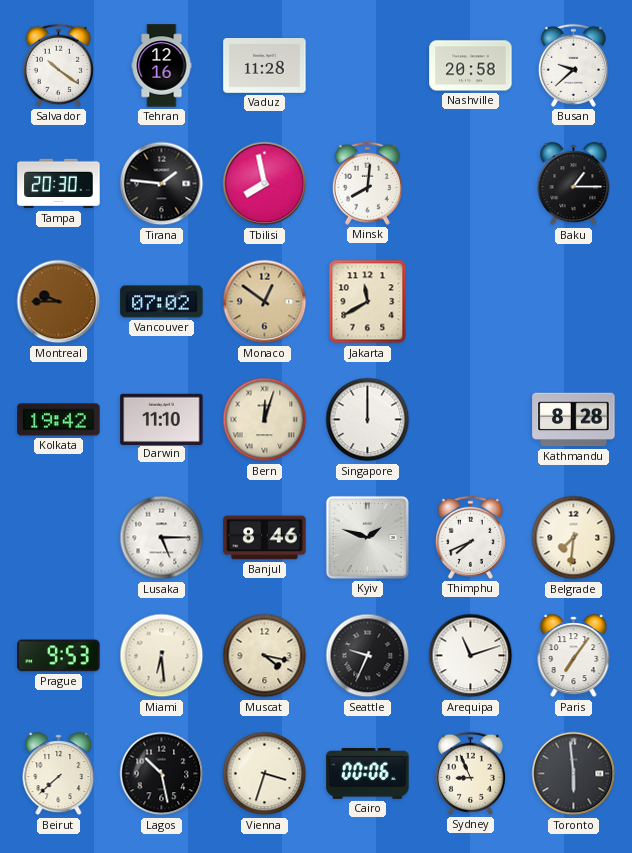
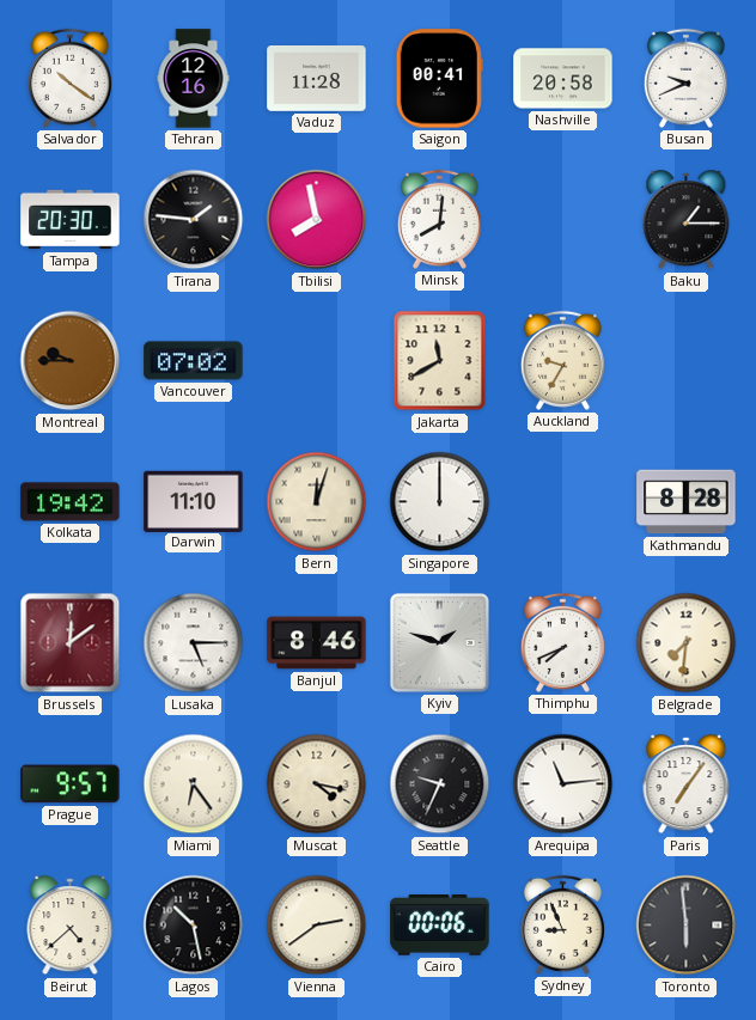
Saigon: none -> 00:41 (439, 79)
Busan: 9:38 -> 9:41 (685, 78)
Monaco: 12:51 -> none (265, 302)
Auckland: none -> 9:35 (562, 360)
Brussels: none -> 12:09 (71, 643)
Prague: 9:53 -> 9:57 (71, 784)
Miami: 6:29 -> 6:24 (194, 784)
Arequipa: 11:12 -> 11:14 (563, 784)
Beirut: 7:38 -> 4:38 (71, 926)
Vienna: 3:33 -> 2:39 (317, 926)
